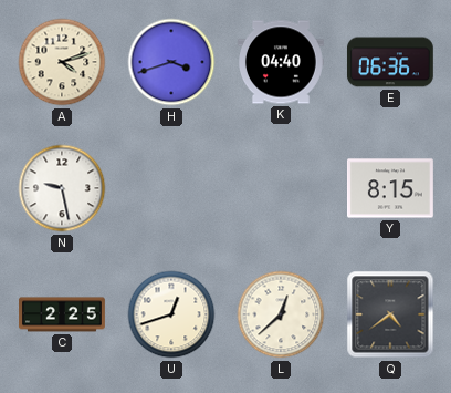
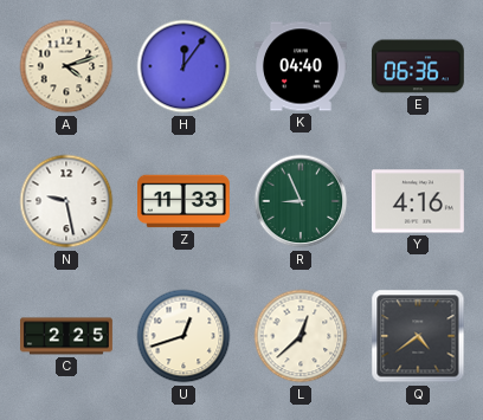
H: 3:42 -> 12:06 (183, 66)
Z: none -> 11:33 (185, 201)
R: none -> 8:56 (301, 201)
Y: 8:15 -> 4:16 (419, 201)
